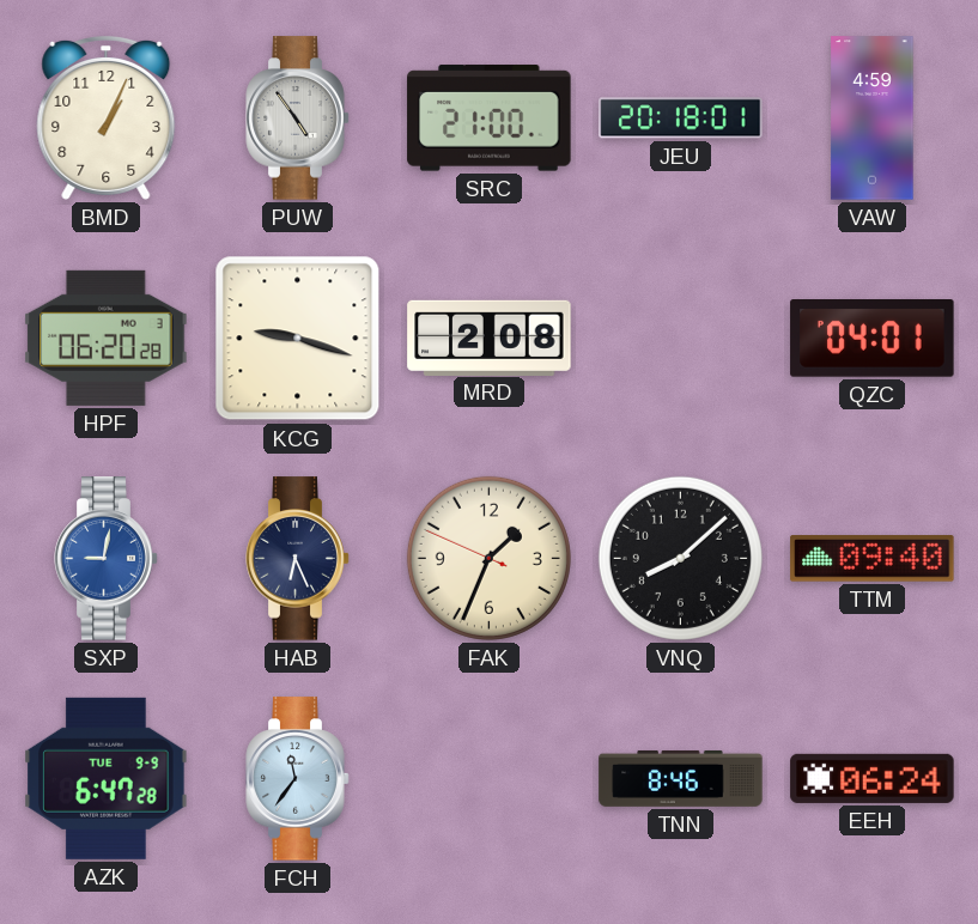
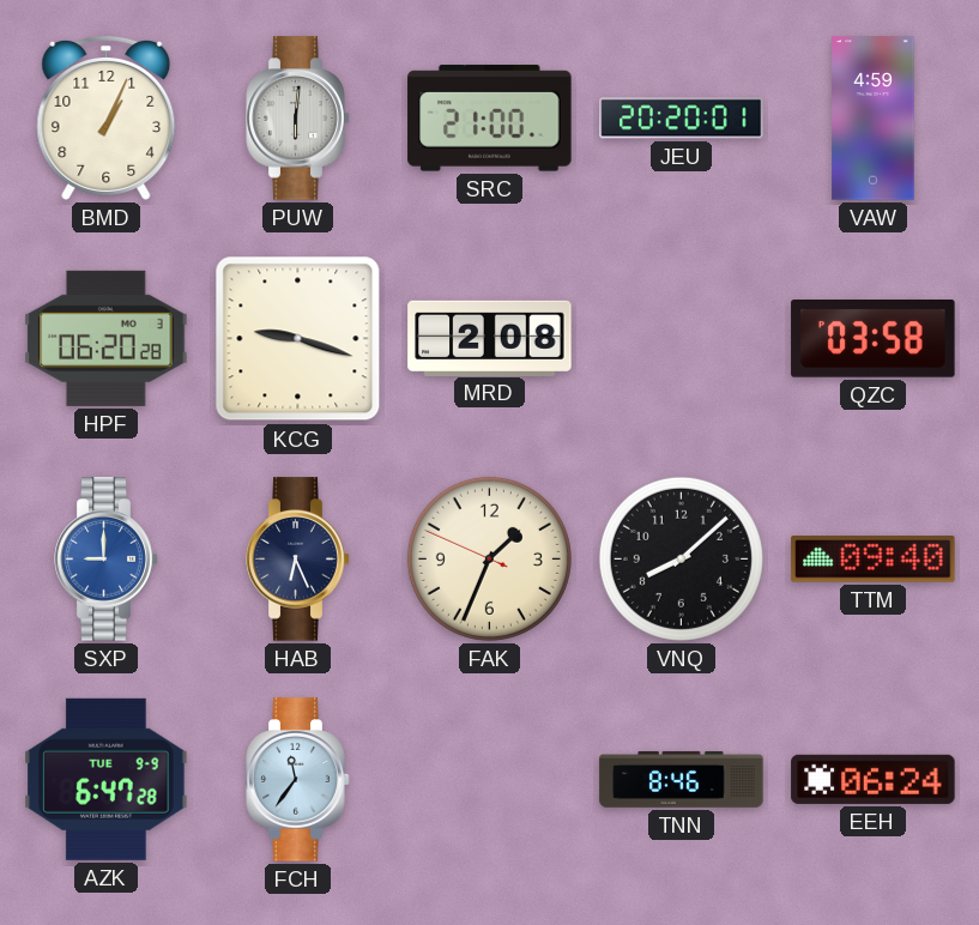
PUW: 4:54 -> 6:01 (298, 119)
JEU: 20:18 -> 20:20 (682, 119)
QZC: 04:01 -> 03:58 (874, 339)
SXP: 9:02 -> 9:00 (107, 560)
